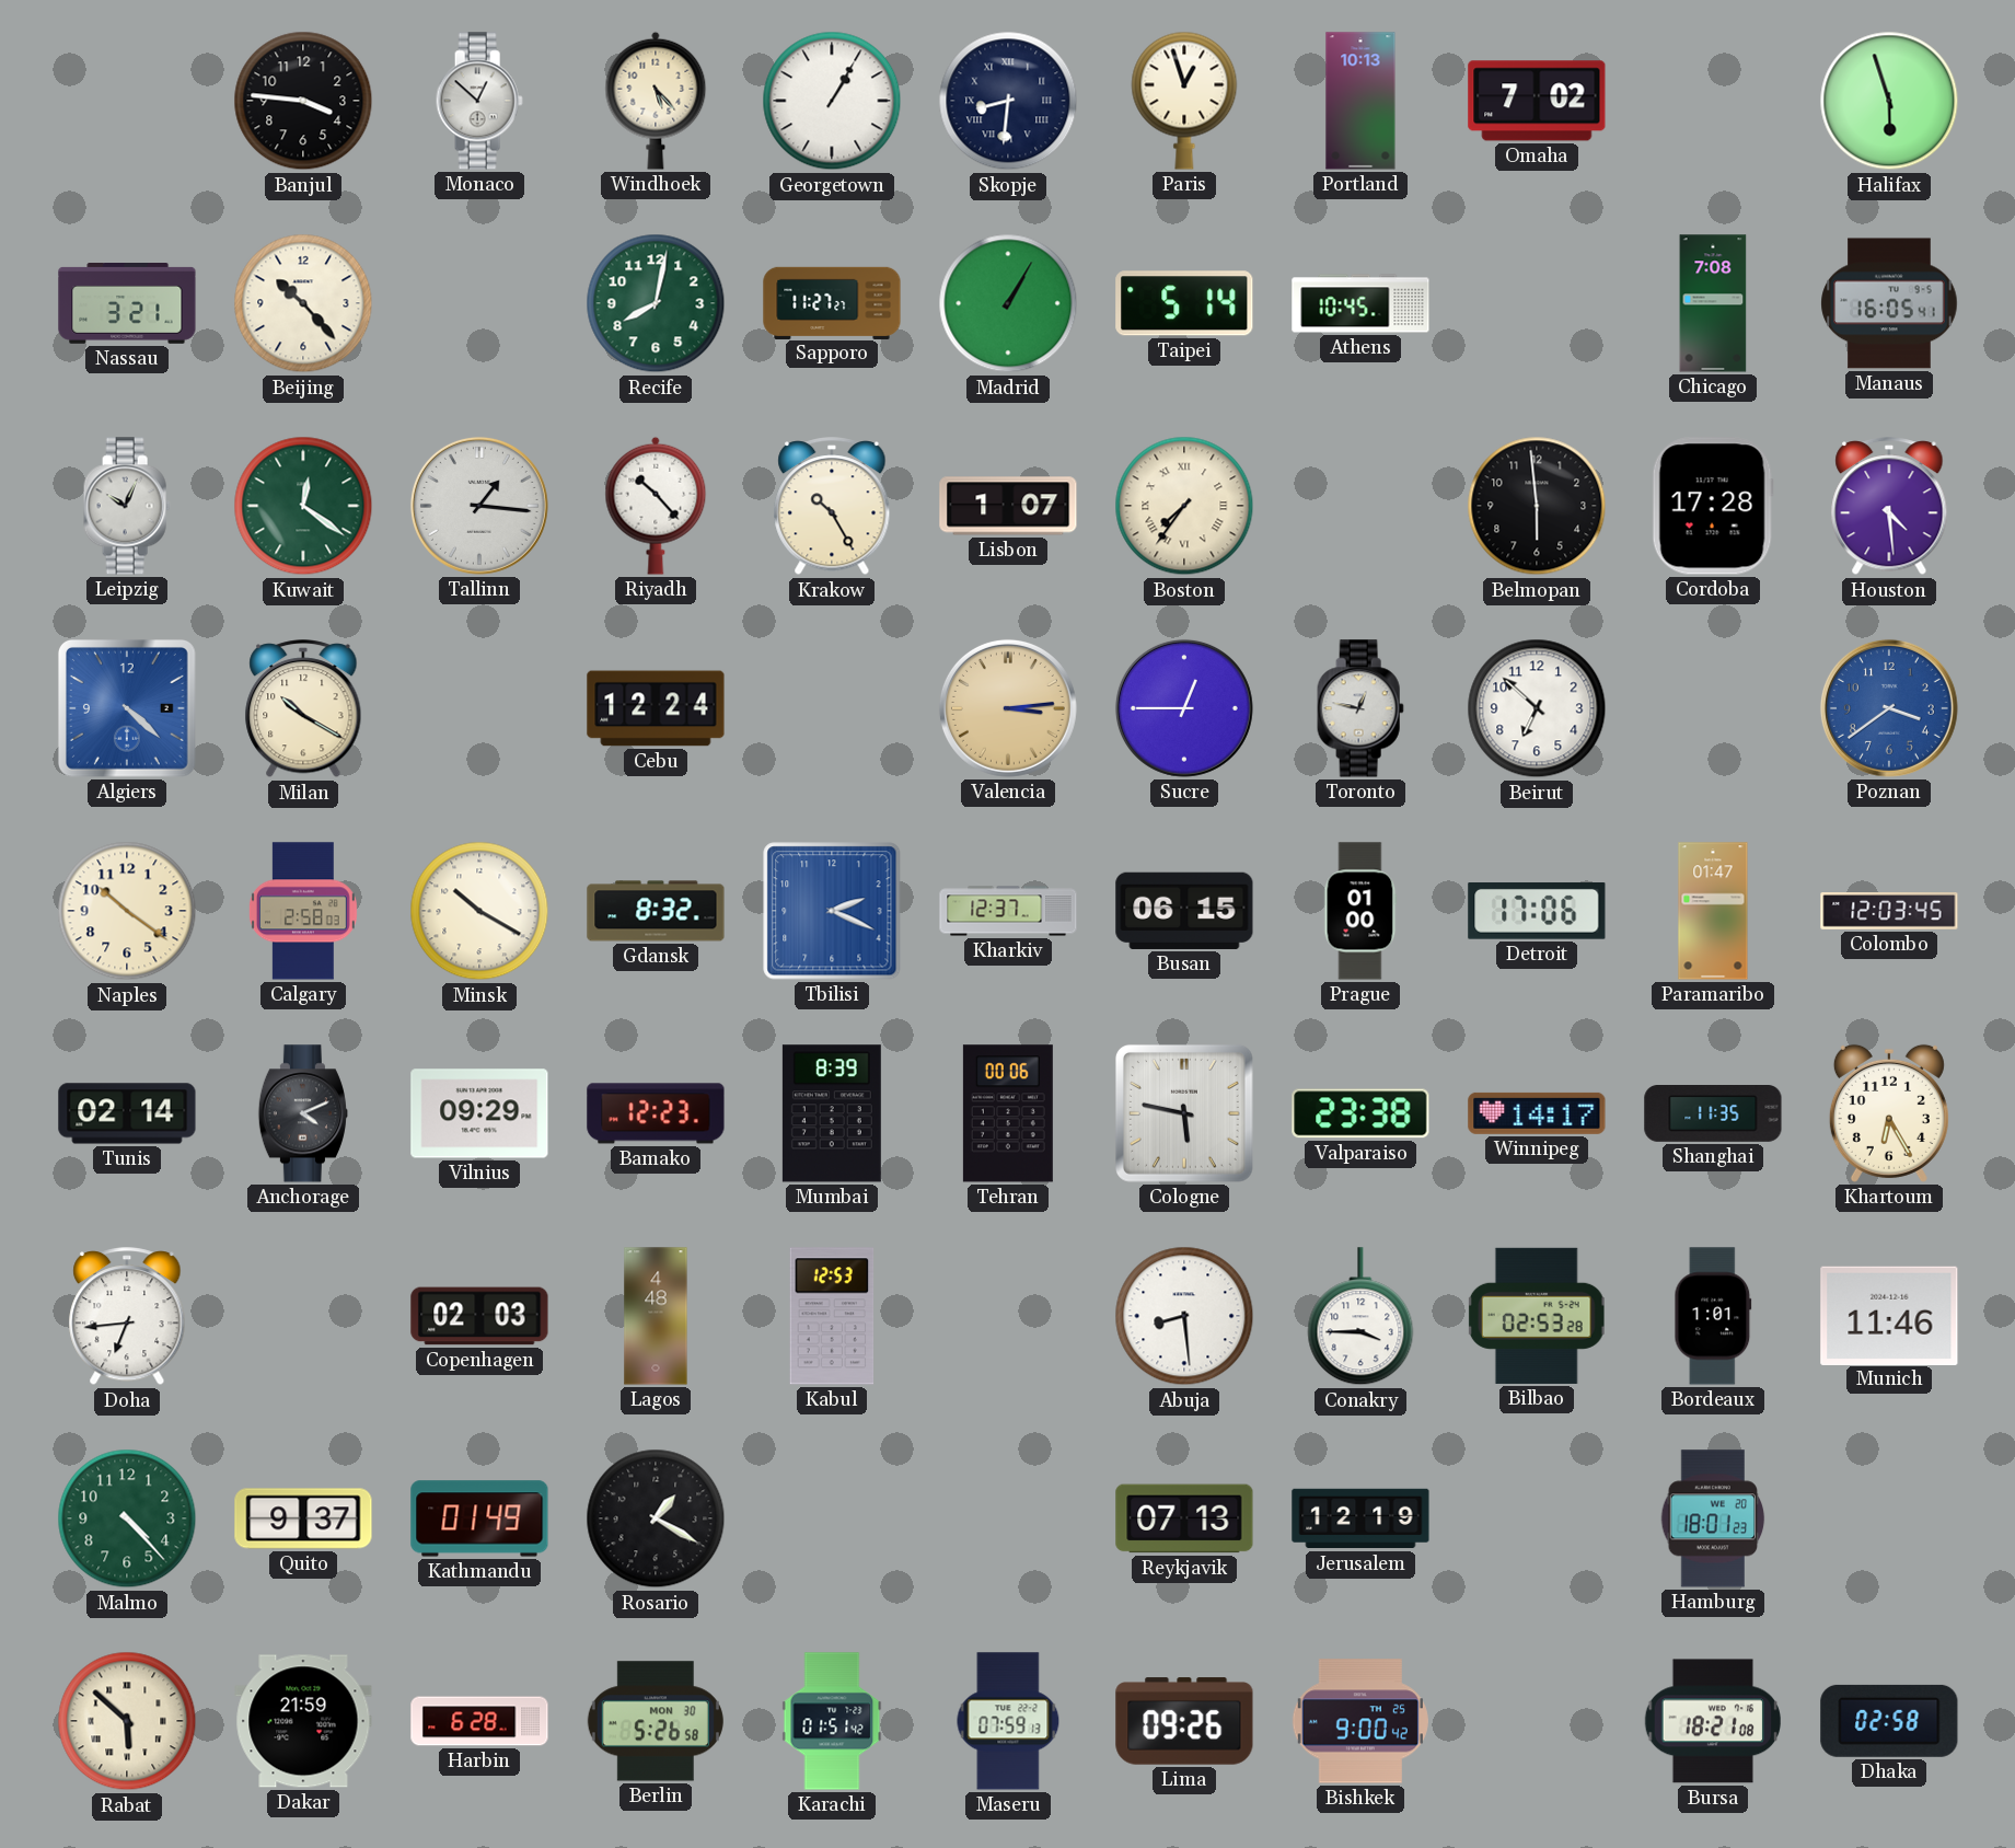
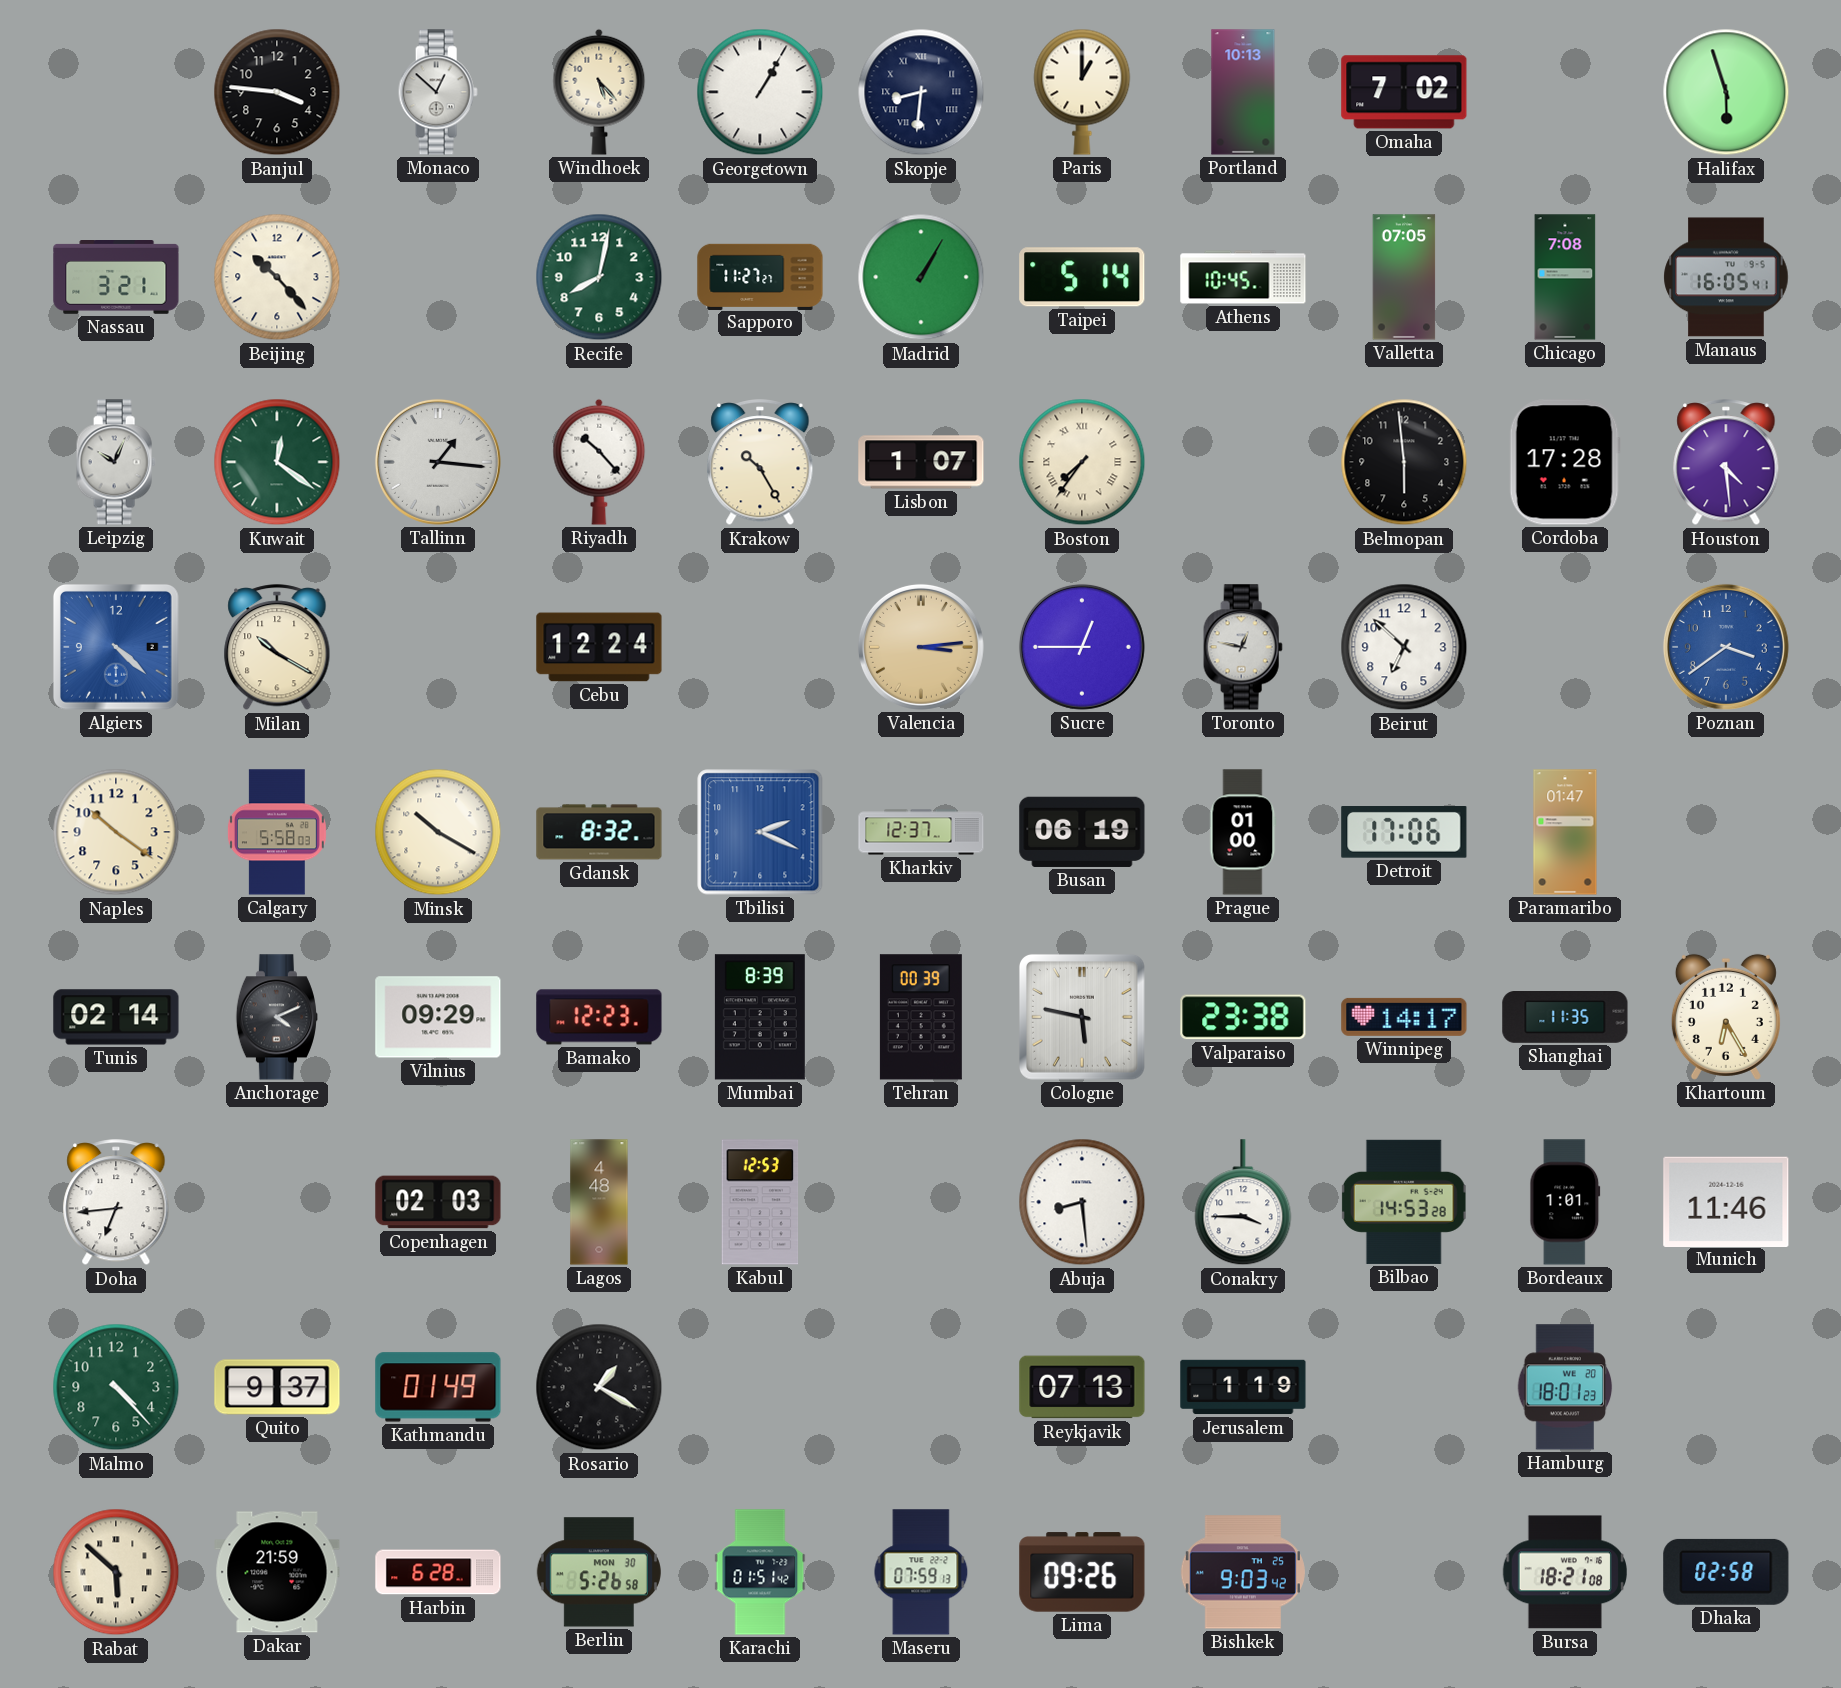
Paris: 12:57 -> 1:00 (1082, 92)
Valletta: none -> 07:05 (1404, 277)
Calgary: 2:58 -> 5:58 (277, 832)
Busan: 06:15 -> 06:19 (1082, 832)
Colombo: 12:03 -> none (1889, 912)
Tehran: 00:06 -> 00:39 (921, 1017)
Bilbao: 02:53 -> 14:53 (1404, 1202)
Jerusalem: 12:19 -> 1:19 (1243, 1387)
Bishkek: 9:00 -> 9:03 (1243, 1572)
